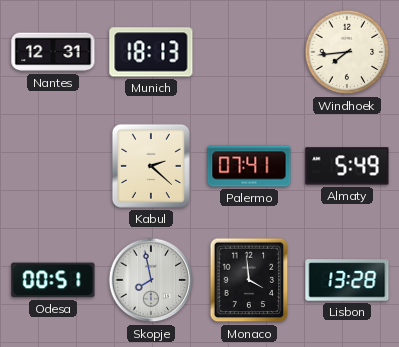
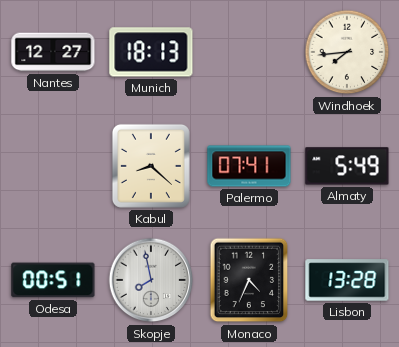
Nantes: 12:31 -> 12:27 (53, 52)
Kabul: 2:22 -> 8:22 (151, 166)
Monaco: 3:59 -> 4:34 (249, 280)
